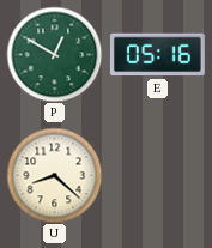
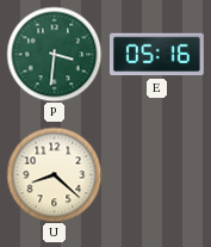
P: 12:50 -> 3:31 (54, 54)
